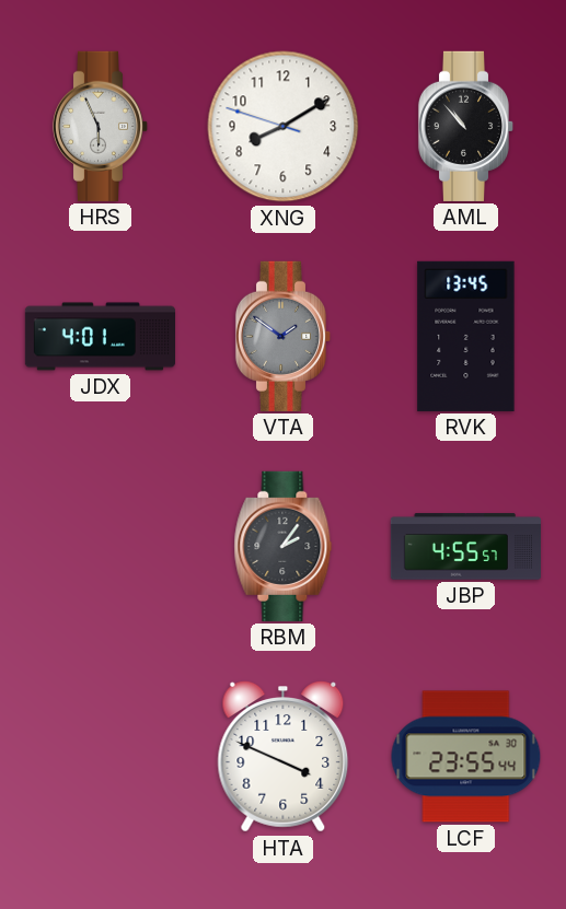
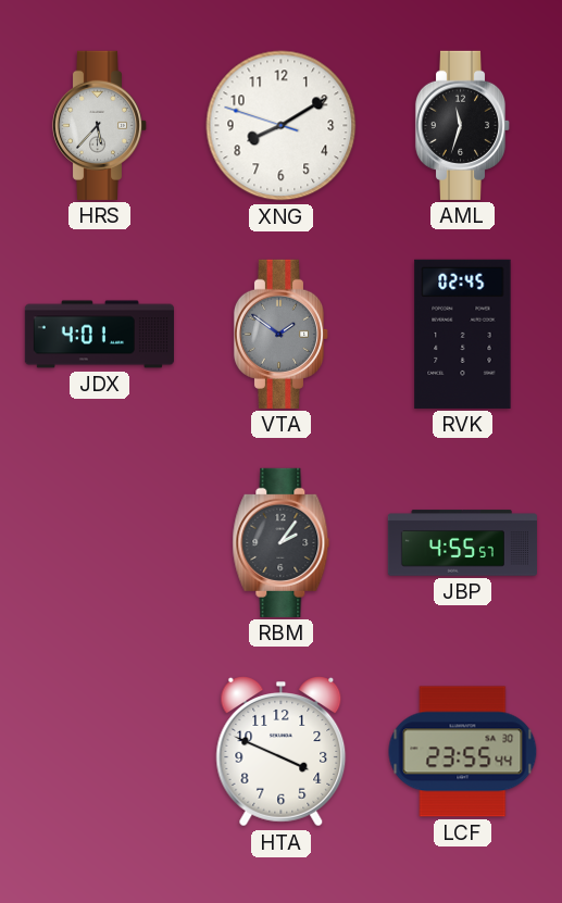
HRS: 5:56 -> 5:37 (100, 125)
AML: 10:53 -> 11:33 (463, 125)
RVK: 13:45 -> 02:45 (463, 334)
